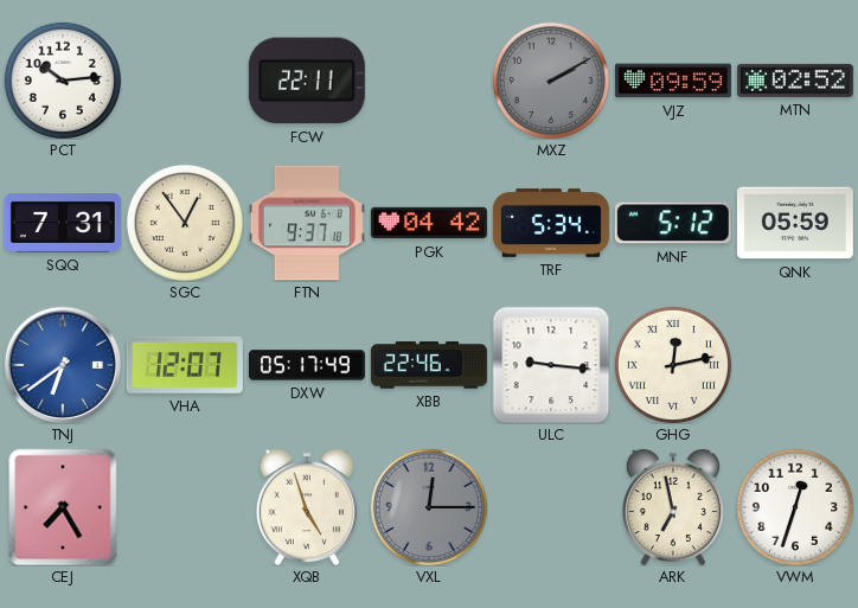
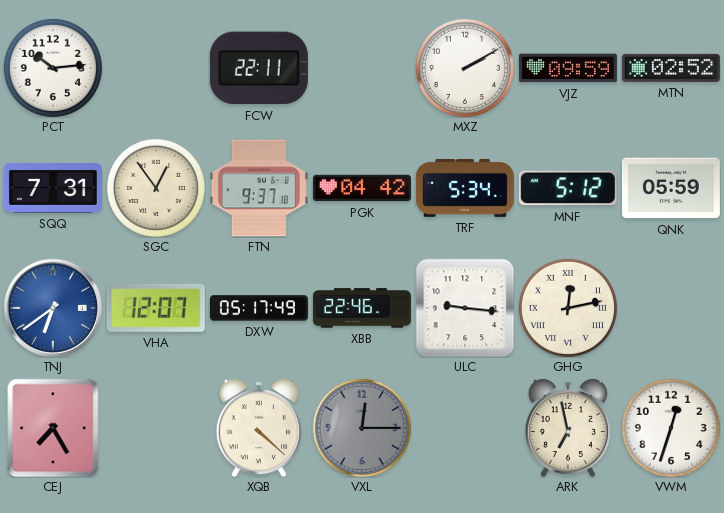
MXZ dial: grey -> white (465, 68)
XQB: 4:57 -> 4:22 (259, 428)
